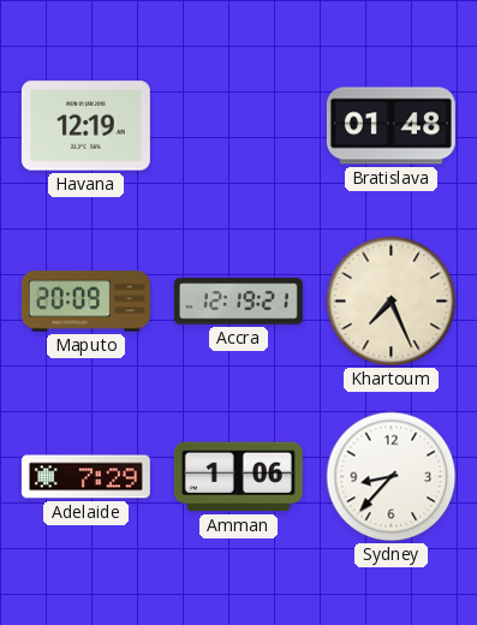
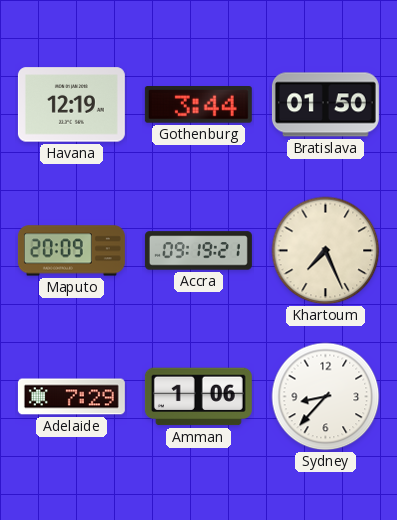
Gothenburg: none -> 3:44 (198, 105)
Bratislava: 01:48 -> 01:50 (325, 105)
Accra: 12:19 -> 09:19 (198, 251)
